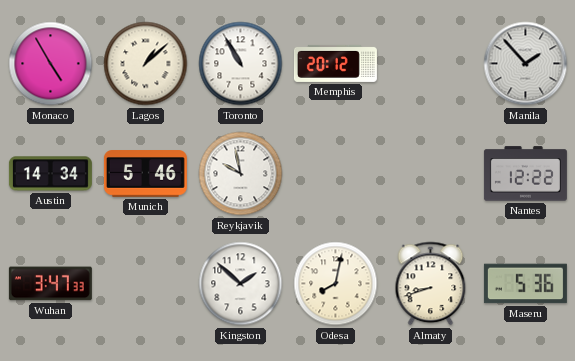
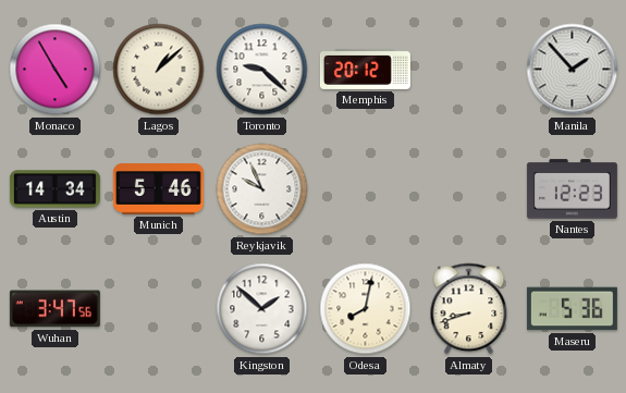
Toronto: 10:55 -> 9:22 (262, 70)
Reykjavik: 9:58 -> 9:56 (262, 189)
Nantes: 12:22 -> 12:23 (572, 189)
Wuhan: 3:47:33 -> 3:47:56 (54, 309)
